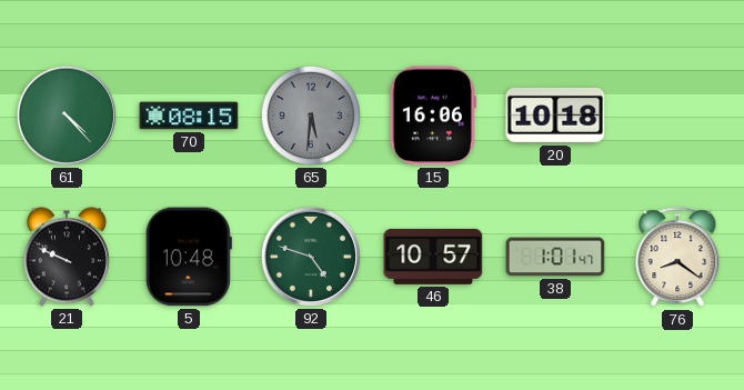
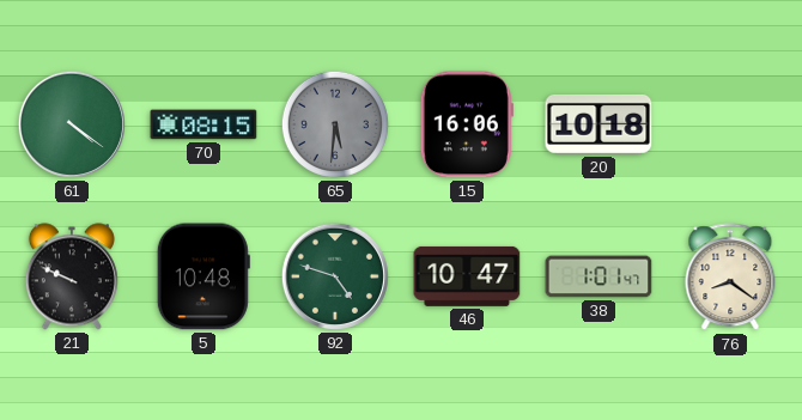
61: 4:23 -> 4:21 (72, 124)
46: 10:57 -> 10:47 (467, 276)
